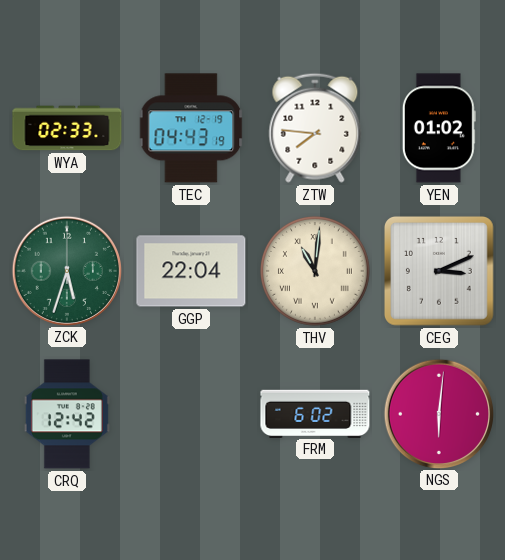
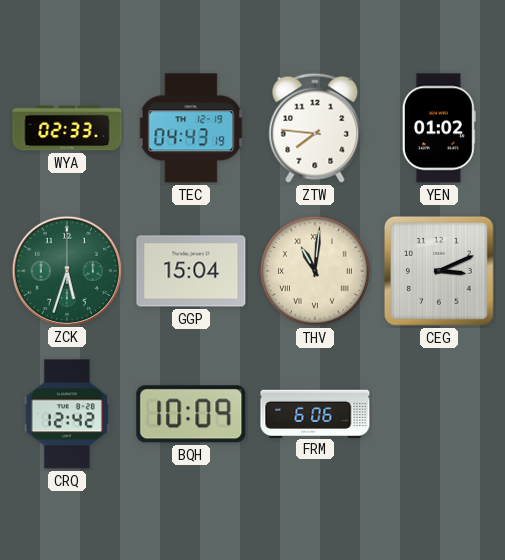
GGP: 22:04 -> 15:04 (191, 271)
BQH: none -> 10:09 (191, 414)
FRM: 6:02 -> 6:06 (315, 413)
NGS: 6:01 -> none (438, 413)
